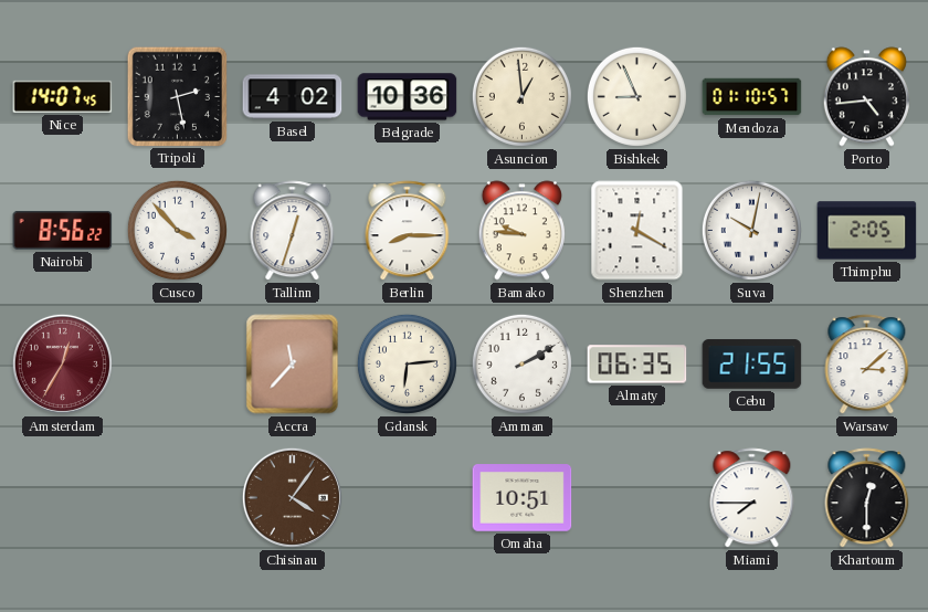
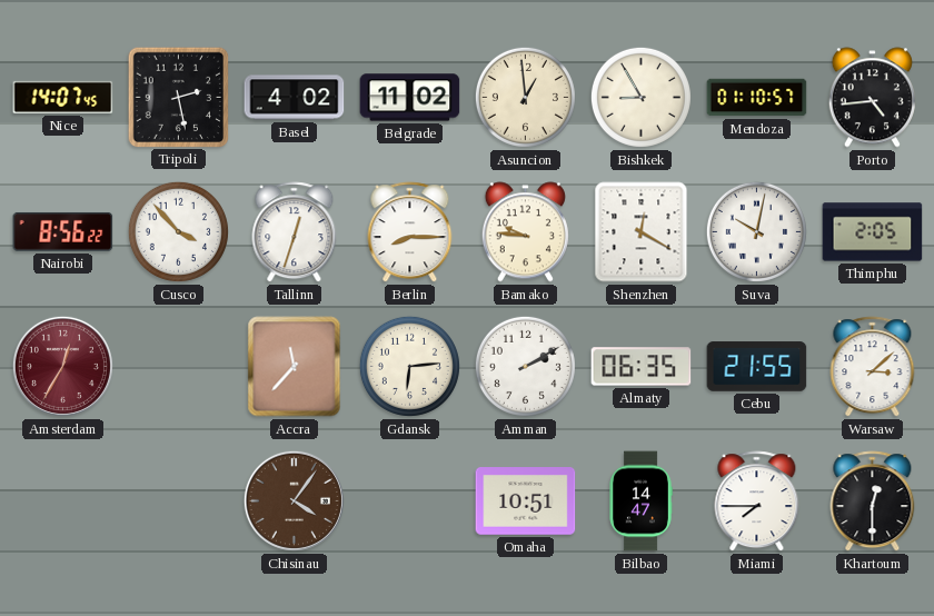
Belgrade: 10:36 -> 11:02 (410, 98)
Bishkek: 8:56 -> 8:55 (640, 97)
Bilbao: none -> 14:47 (640, 501)
